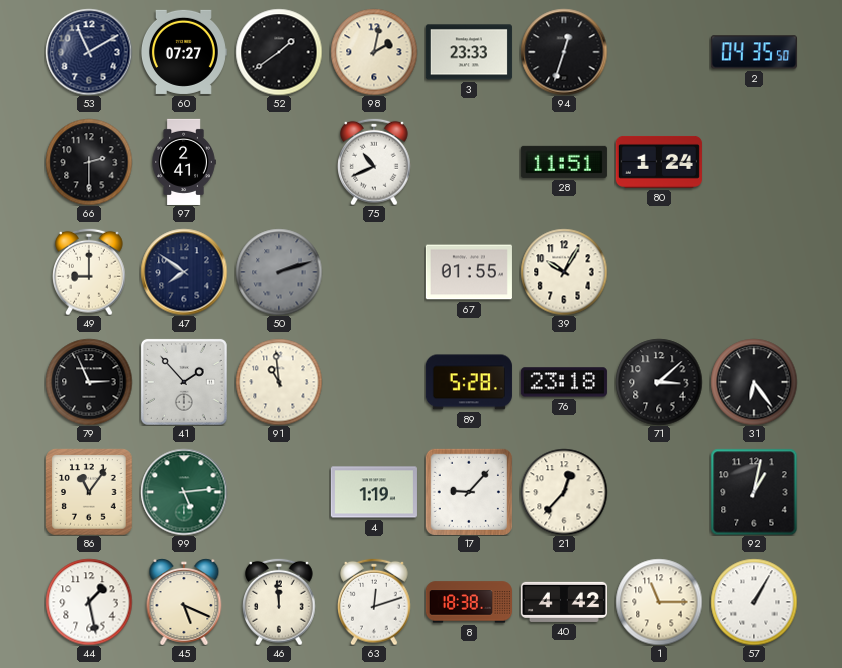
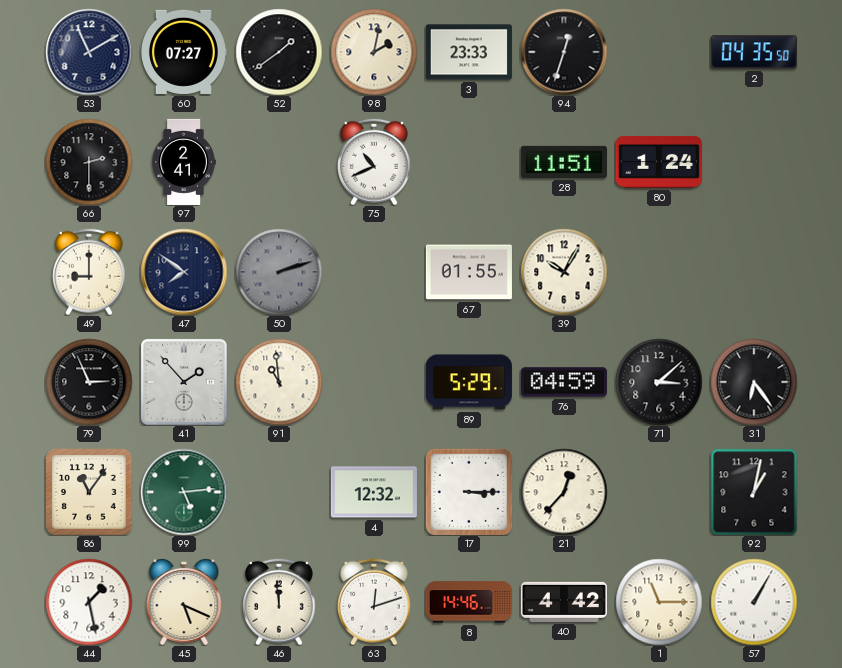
89: 5:28 -> 5:29 (469, 382)
76: 23:18 -> 04:59 (564, 382)
4: 1:19 -> 12:32 (374, 492)
17: 9:07 -> 3:15 (469, 492)
8: 18:38 -> 14:46 (469, 602)
